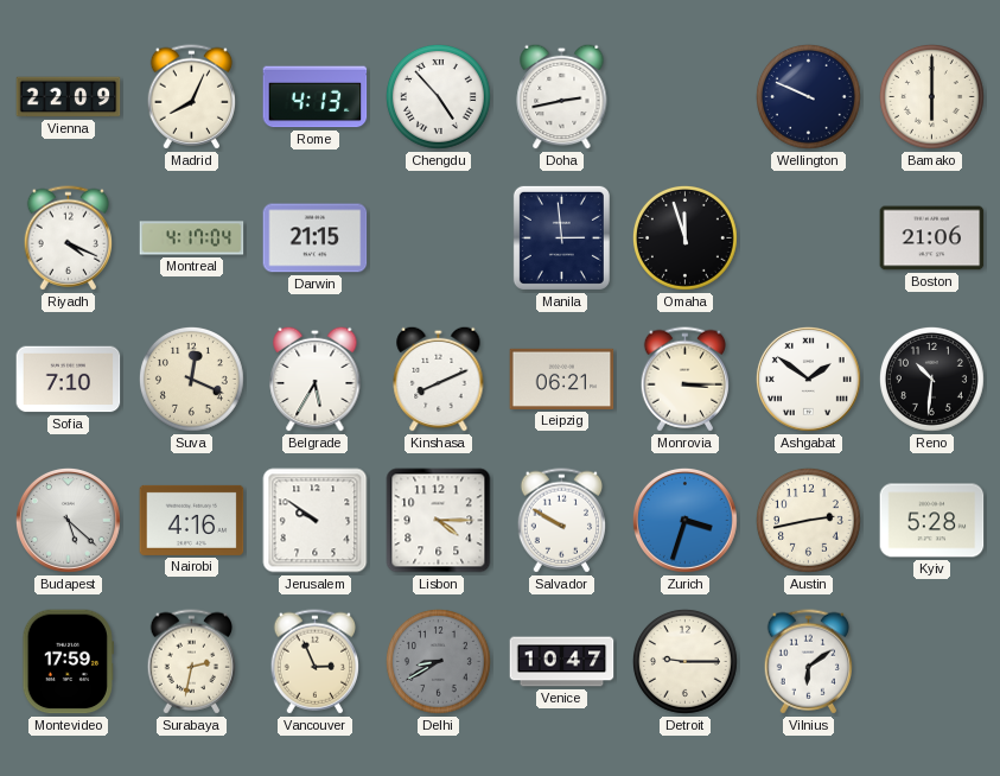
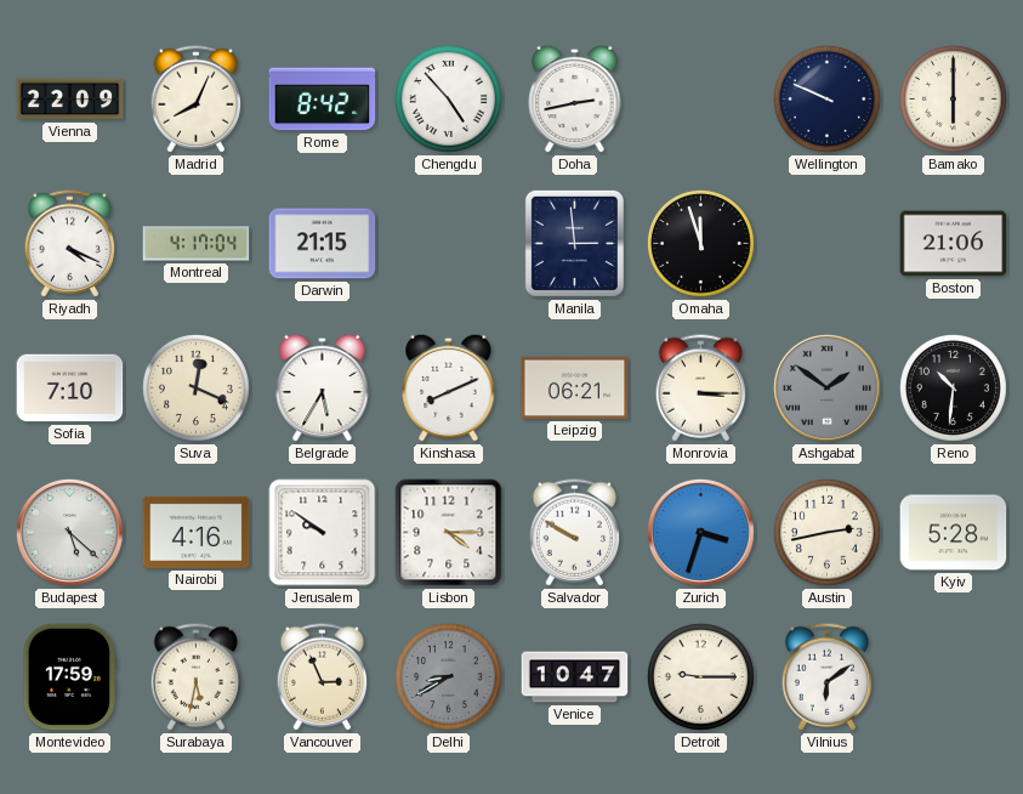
Rome: 4:13 -> 8:42 (323, 100)
Ashgabat dial: white -> grey (828, 389)
Surabaya: 2:32 -> 5:32 (195, 677)
